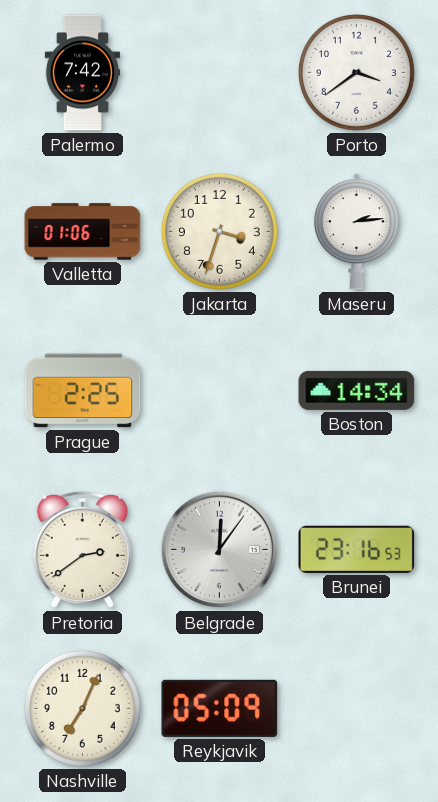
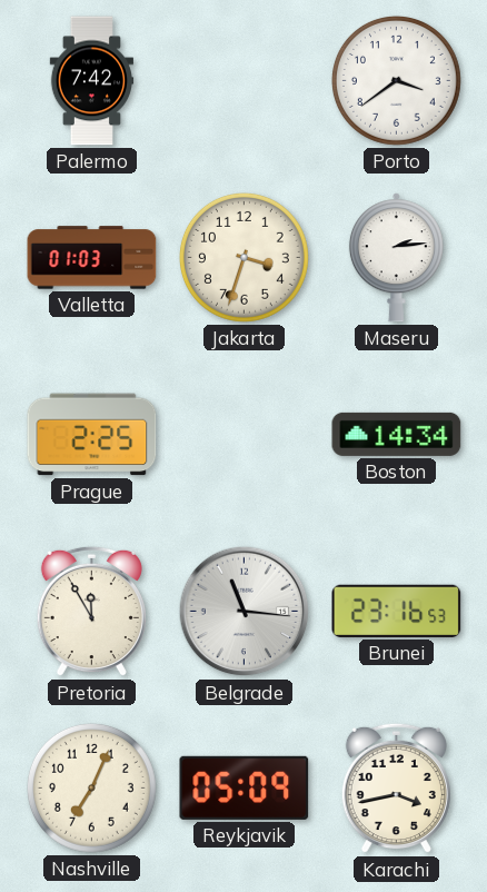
Valletta: 01:06 -> 01:03 (92, 258)
Pretoria: 2:39 -> 11:55 (91, 612)
Belgrade: 12:06 -> 11:16 (245, 612)
Karachi: none -> 3:43 (396, 789)
